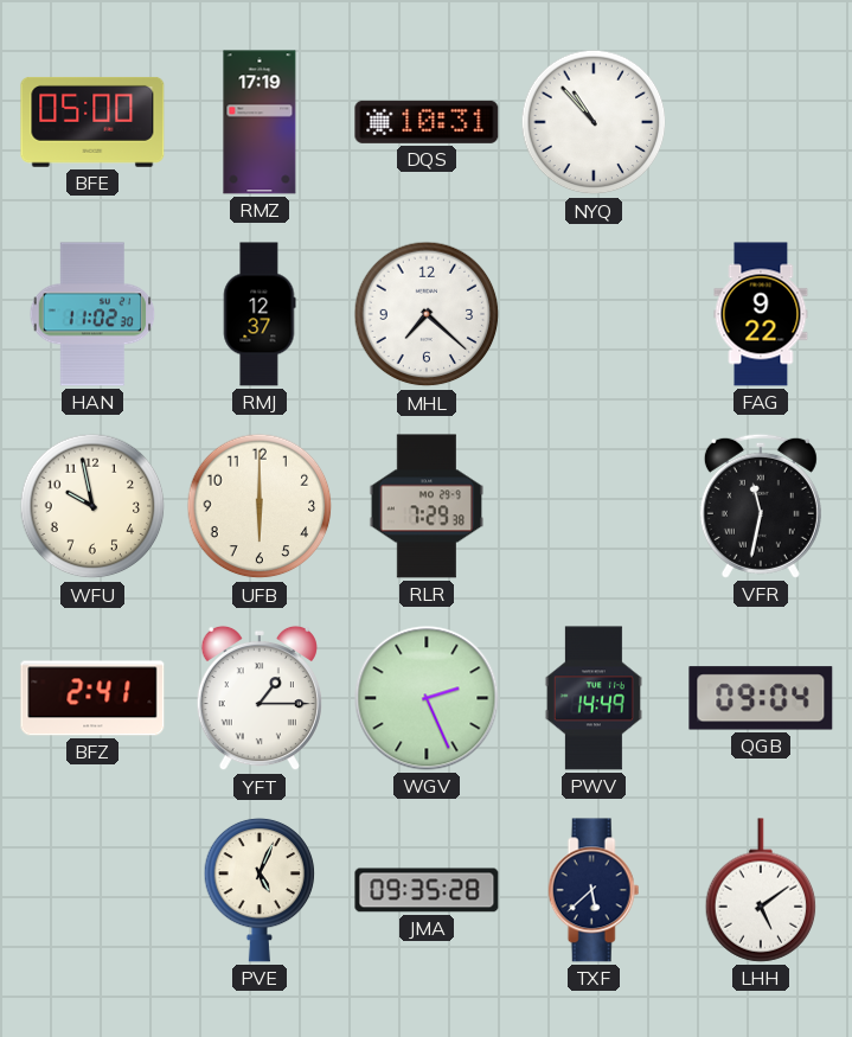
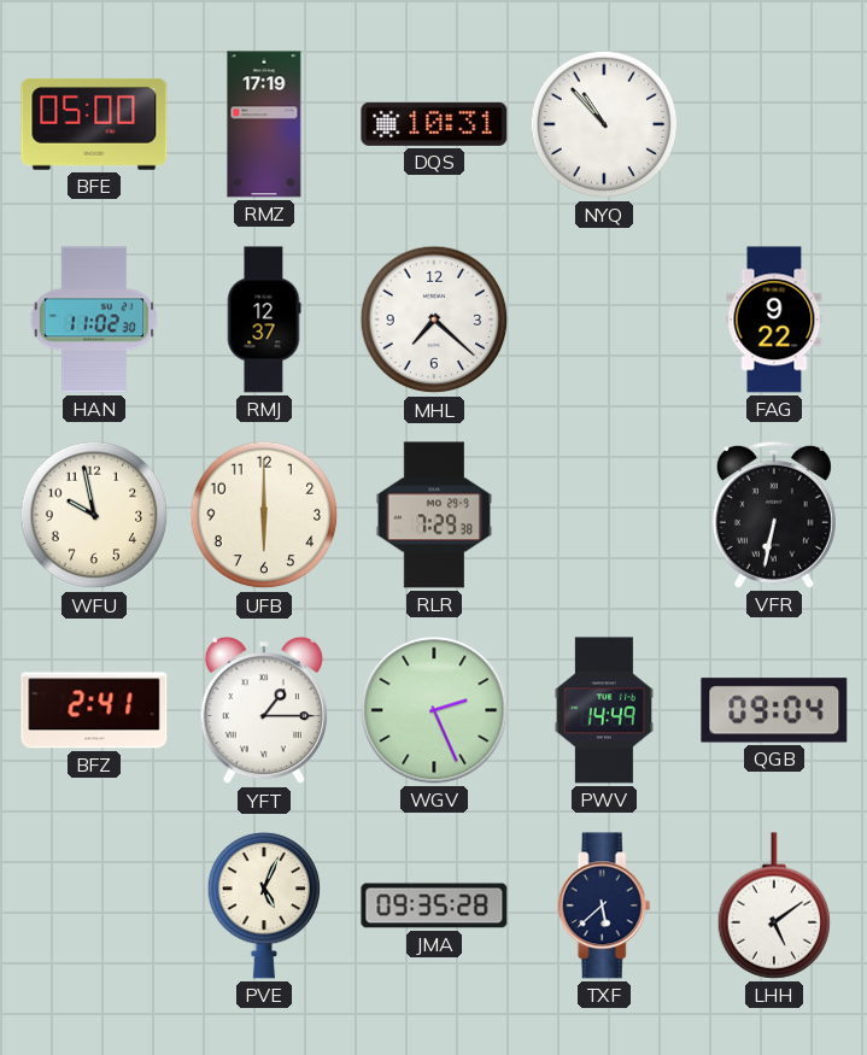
VFR: 11:32 -> 6:32 (774, 515)
